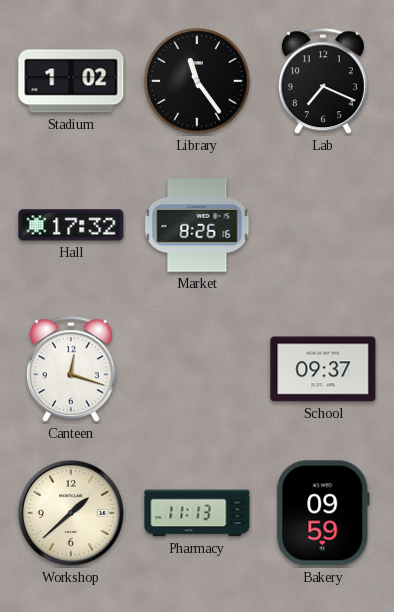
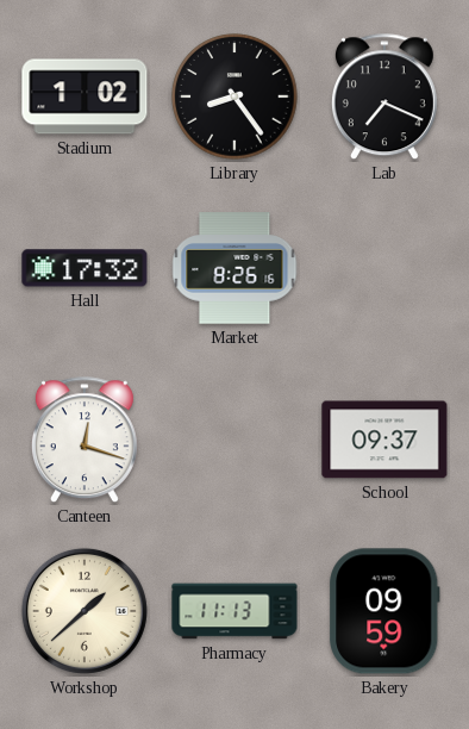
Library: 11:24 -> 8:24 (234, 96)
